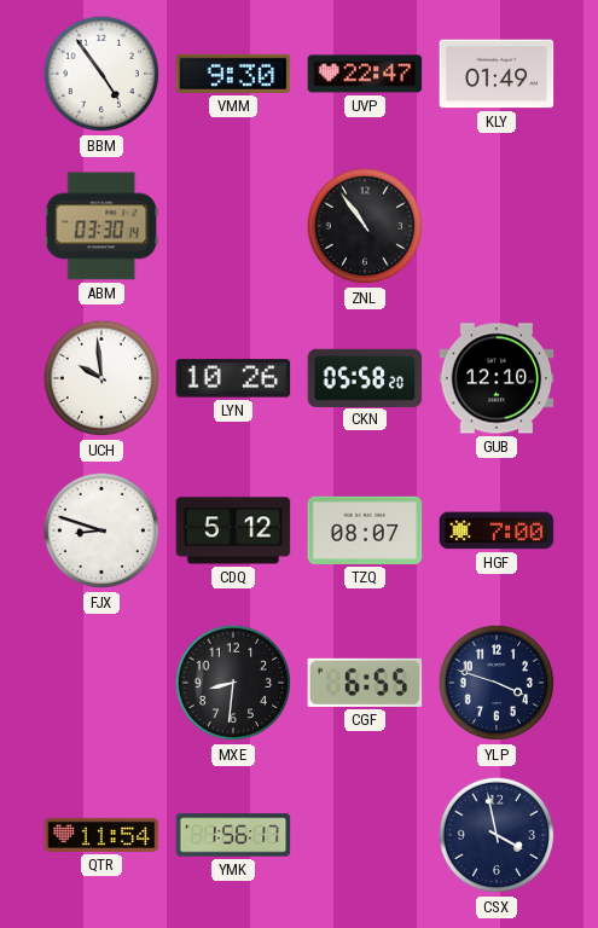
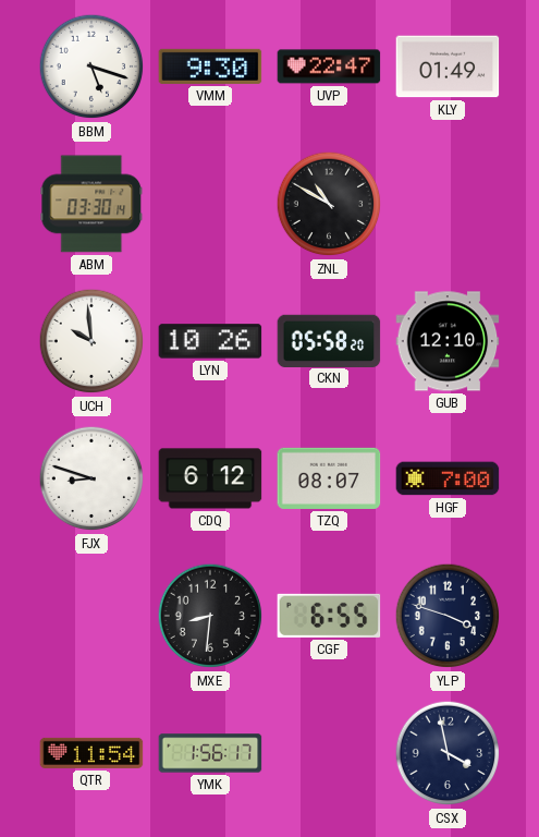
BBM: 4:54 -> 5:18 (91, 66)
ZNL: 10:54 -> 10:50 (329, 204)
CDQ: 5:12 -> 6:12 (210, 478)
